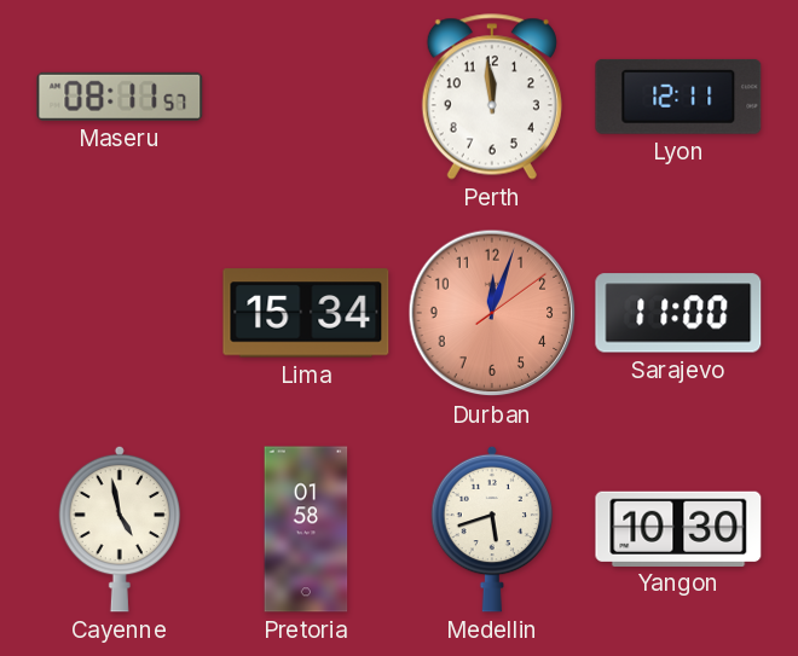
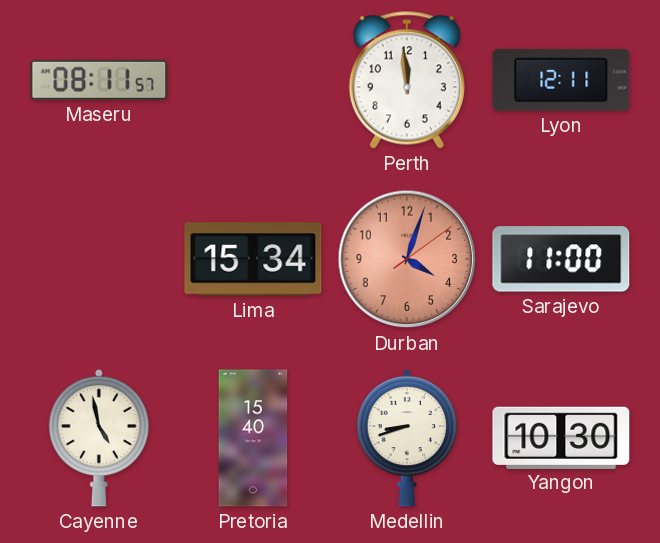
Durban: 12:03 -> 4:03 (407, 259)
Pretoria: 01:58 -> 15:40 (253, 438)
Medellin: 5:42 -> 8:42 (407, 438)
